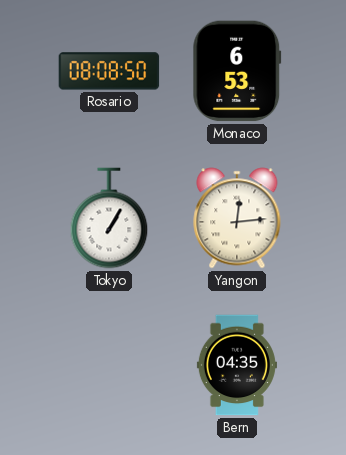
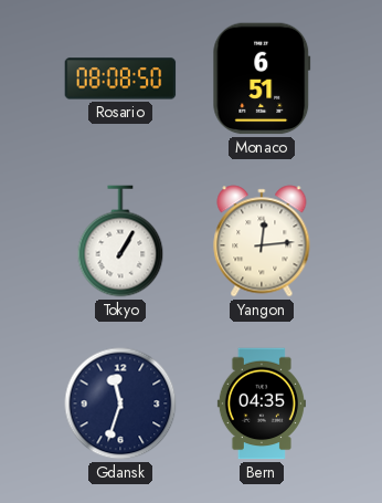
Monaco: 6:53 -> 6:51 (262, 78)
Gdansk: none -> 11:33 (120, 404)
